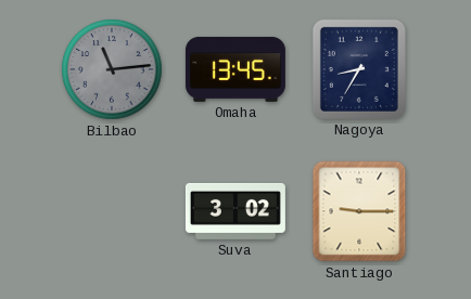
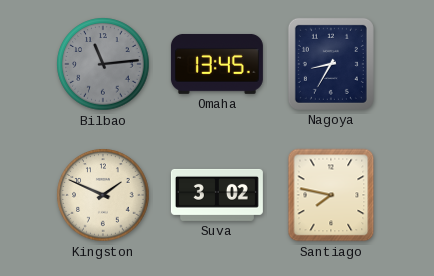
Kingston: none -> 1:49 (103, 195)
Santiago: 9:15 -> 7:47 (331, 195)
